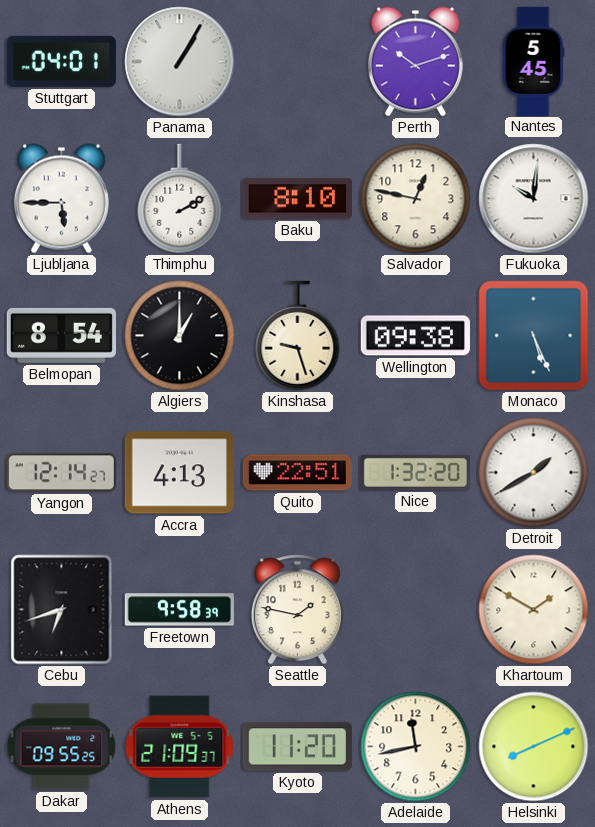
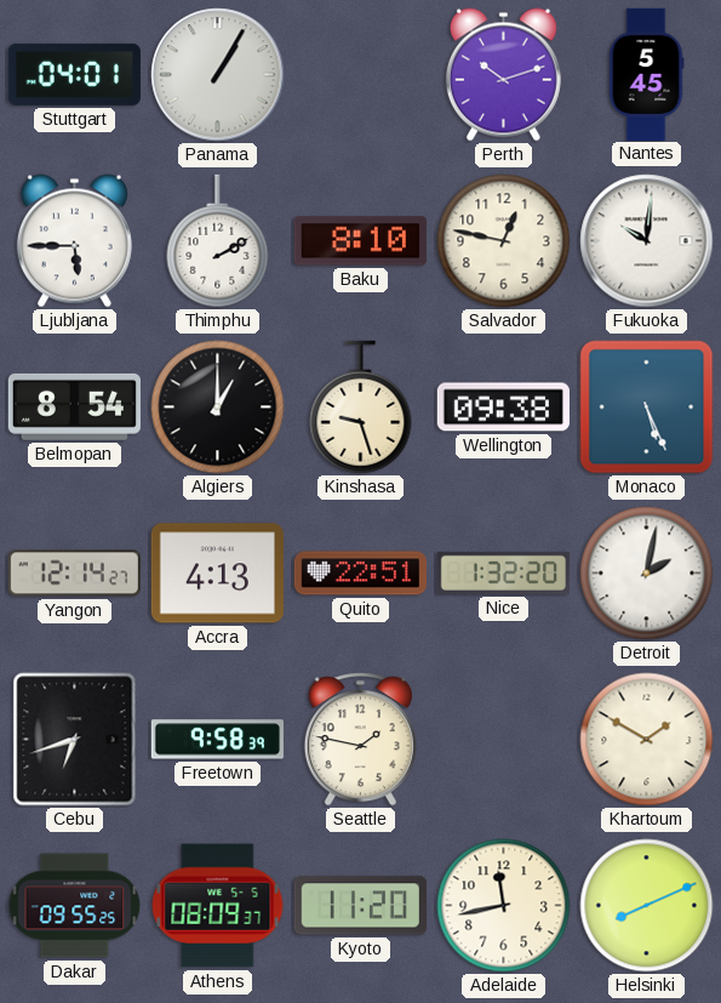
Detroit: 1:40 -> 2:02 (647, 574)
Athens: 21:09 -> 08:09 (218, 906)
